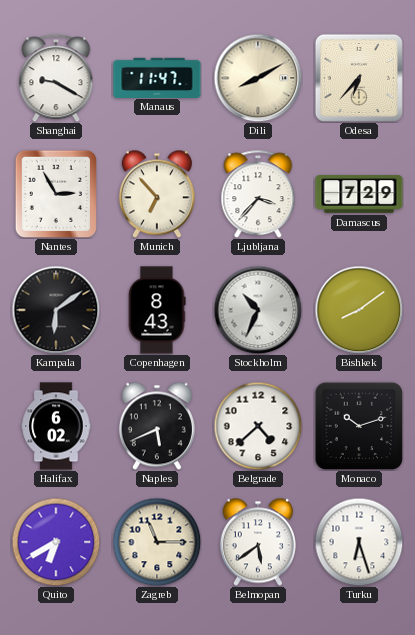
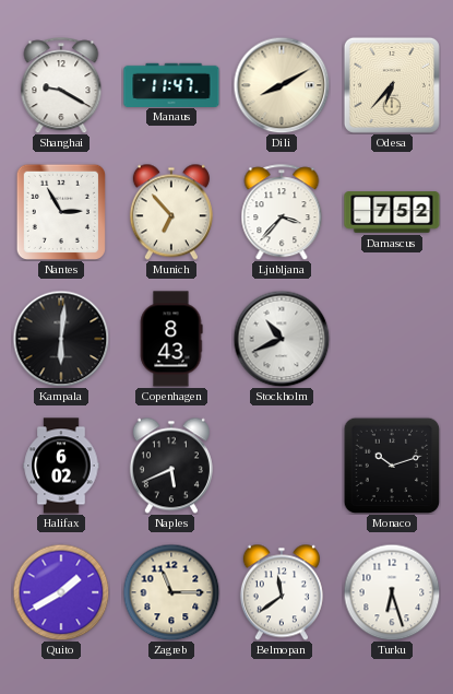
Damascus: 7:29 -> 7:52 (392, 212)
Kampala: 6:09 -> 6:01 (61, 339)
Stockholm: 10:34 -> 10:41 (282, 339)
Bishkek: 8:09 -> none (359, 310)
Belgrade: 4:38 -> none (258, 426)
Quito: 6:40 -> 1:40 (61, 592)
Belmopan: 5:39 -> 11:39 (282, 592)
